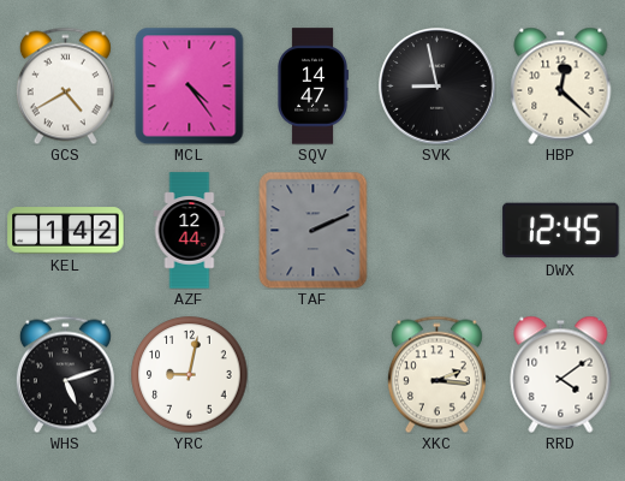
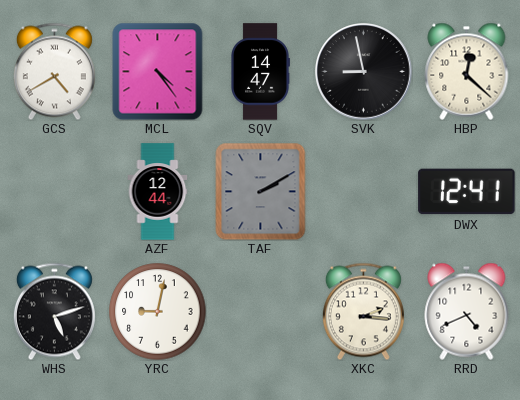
KEL: 1:42 -> none (66, 231)
TAF: 2:11 -> 2:10 (261, 191)
DWX: 12:45 -> 12:41 (467, 192)
RRD: 4:09 -> 4:41 (467, 311)
